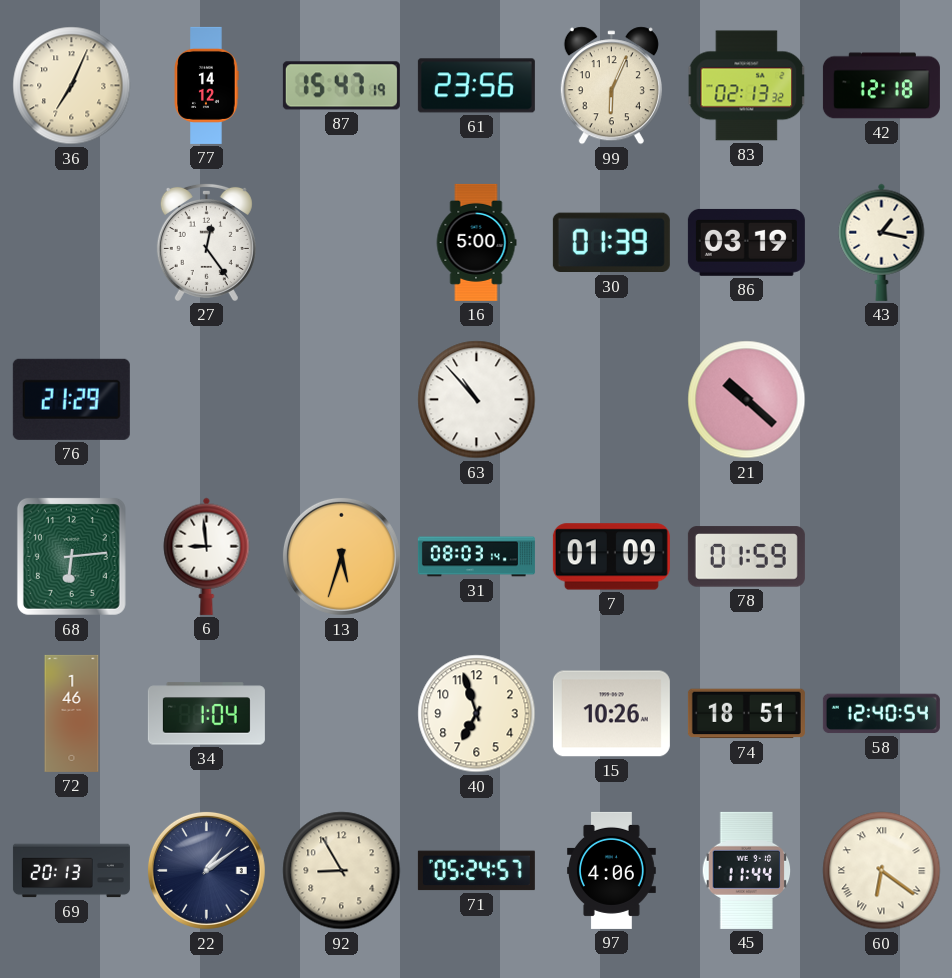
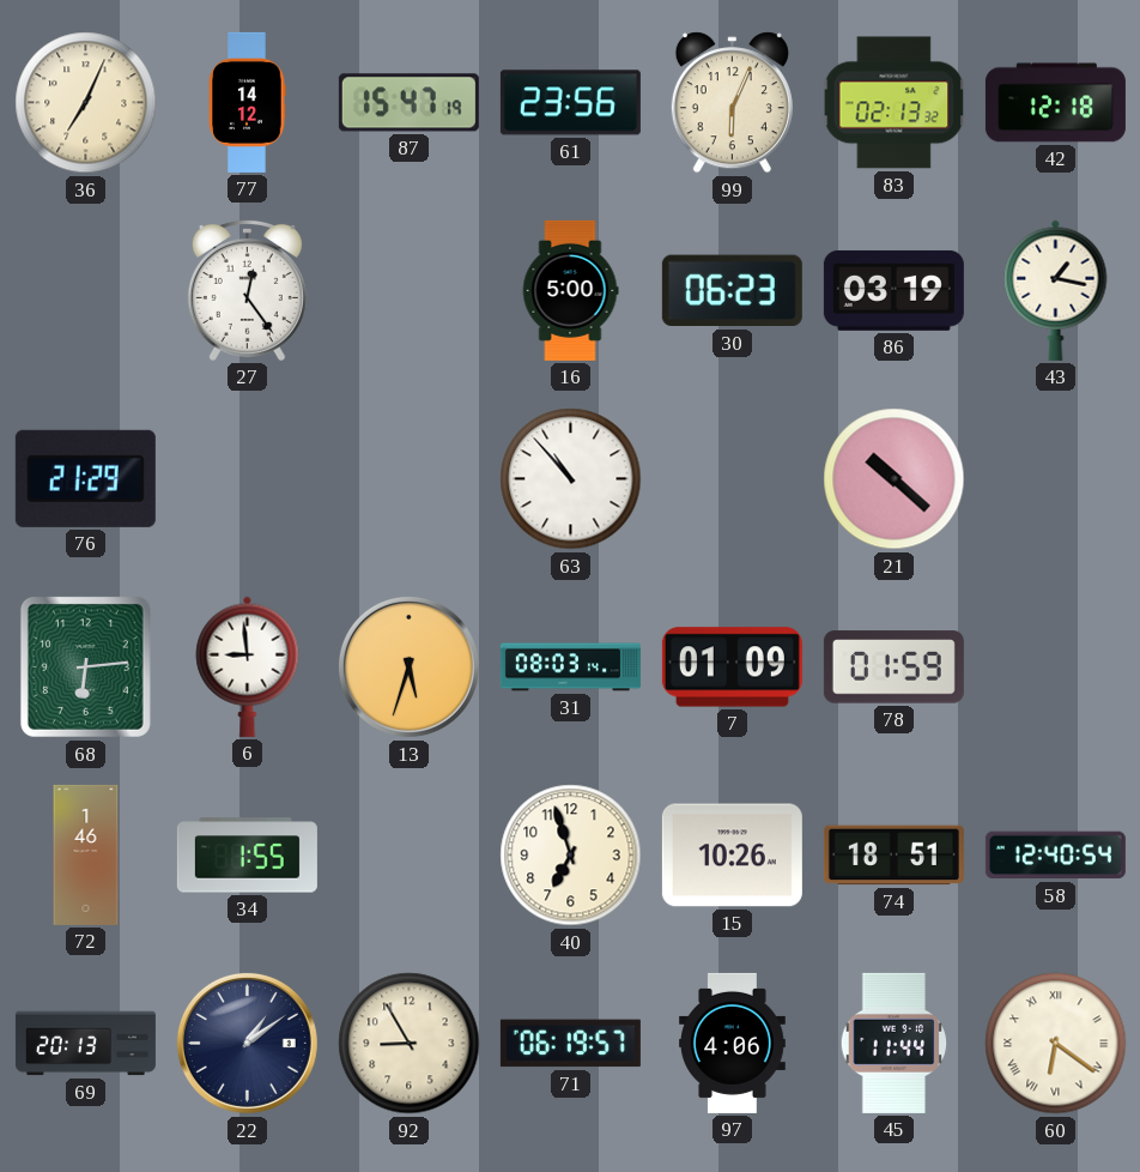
30: 01:39 -> 06:23 (732, 291)
34: 1:04 -> 1:55 (247, 856)
71: 05:24 -> 06:19 (570, 1044)
